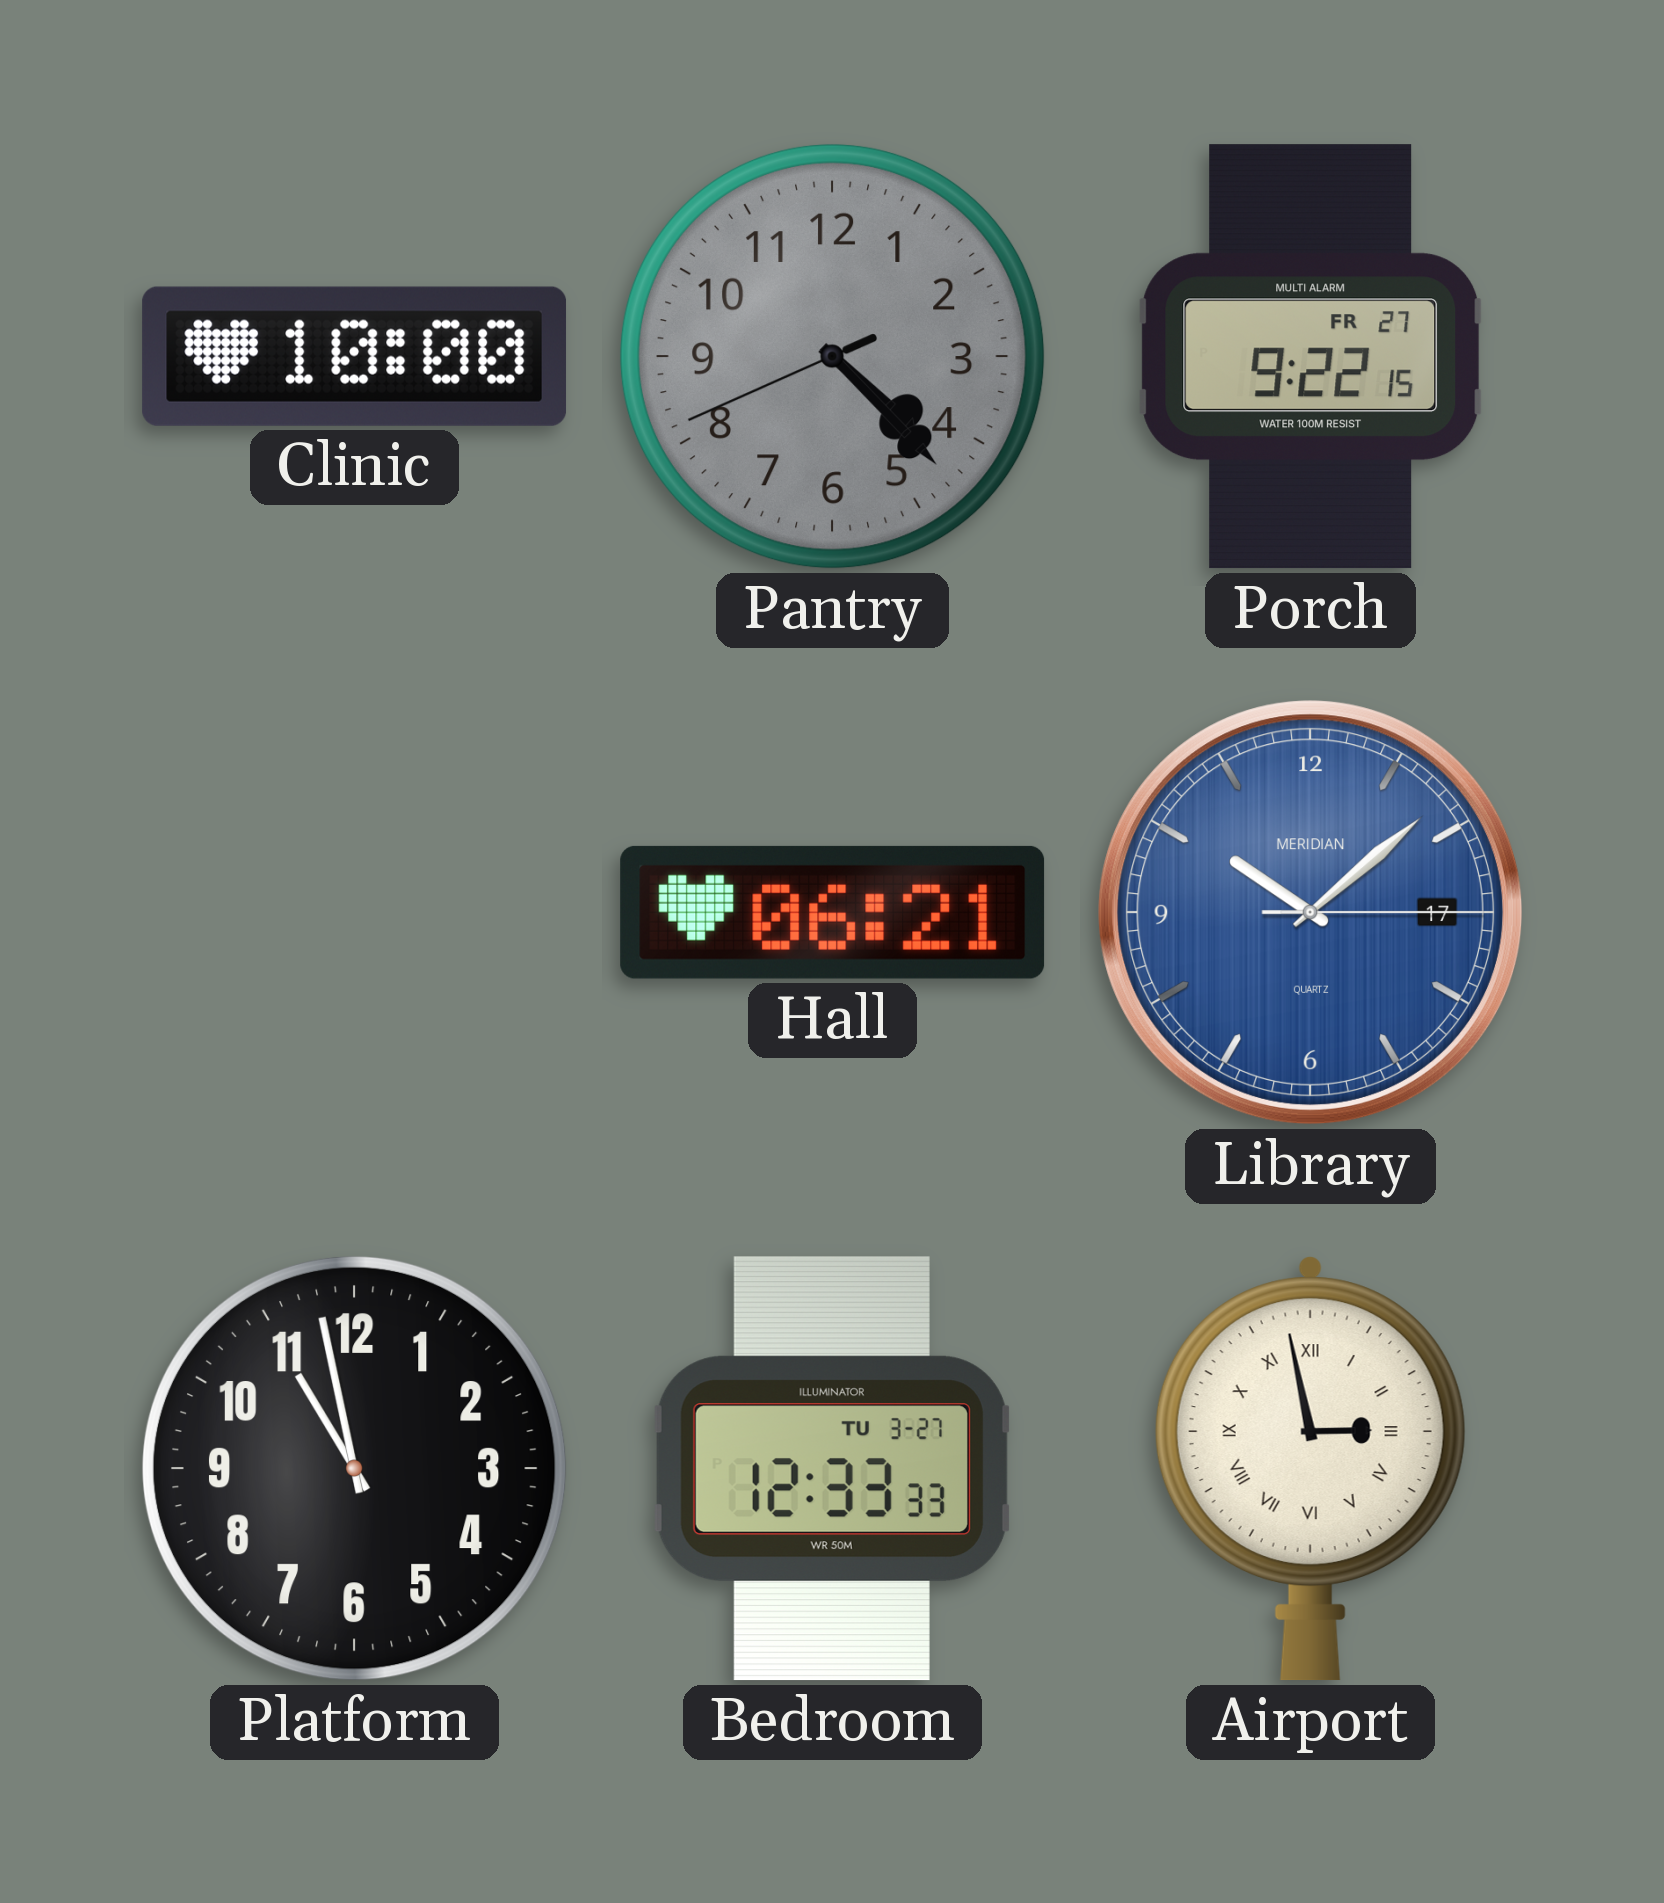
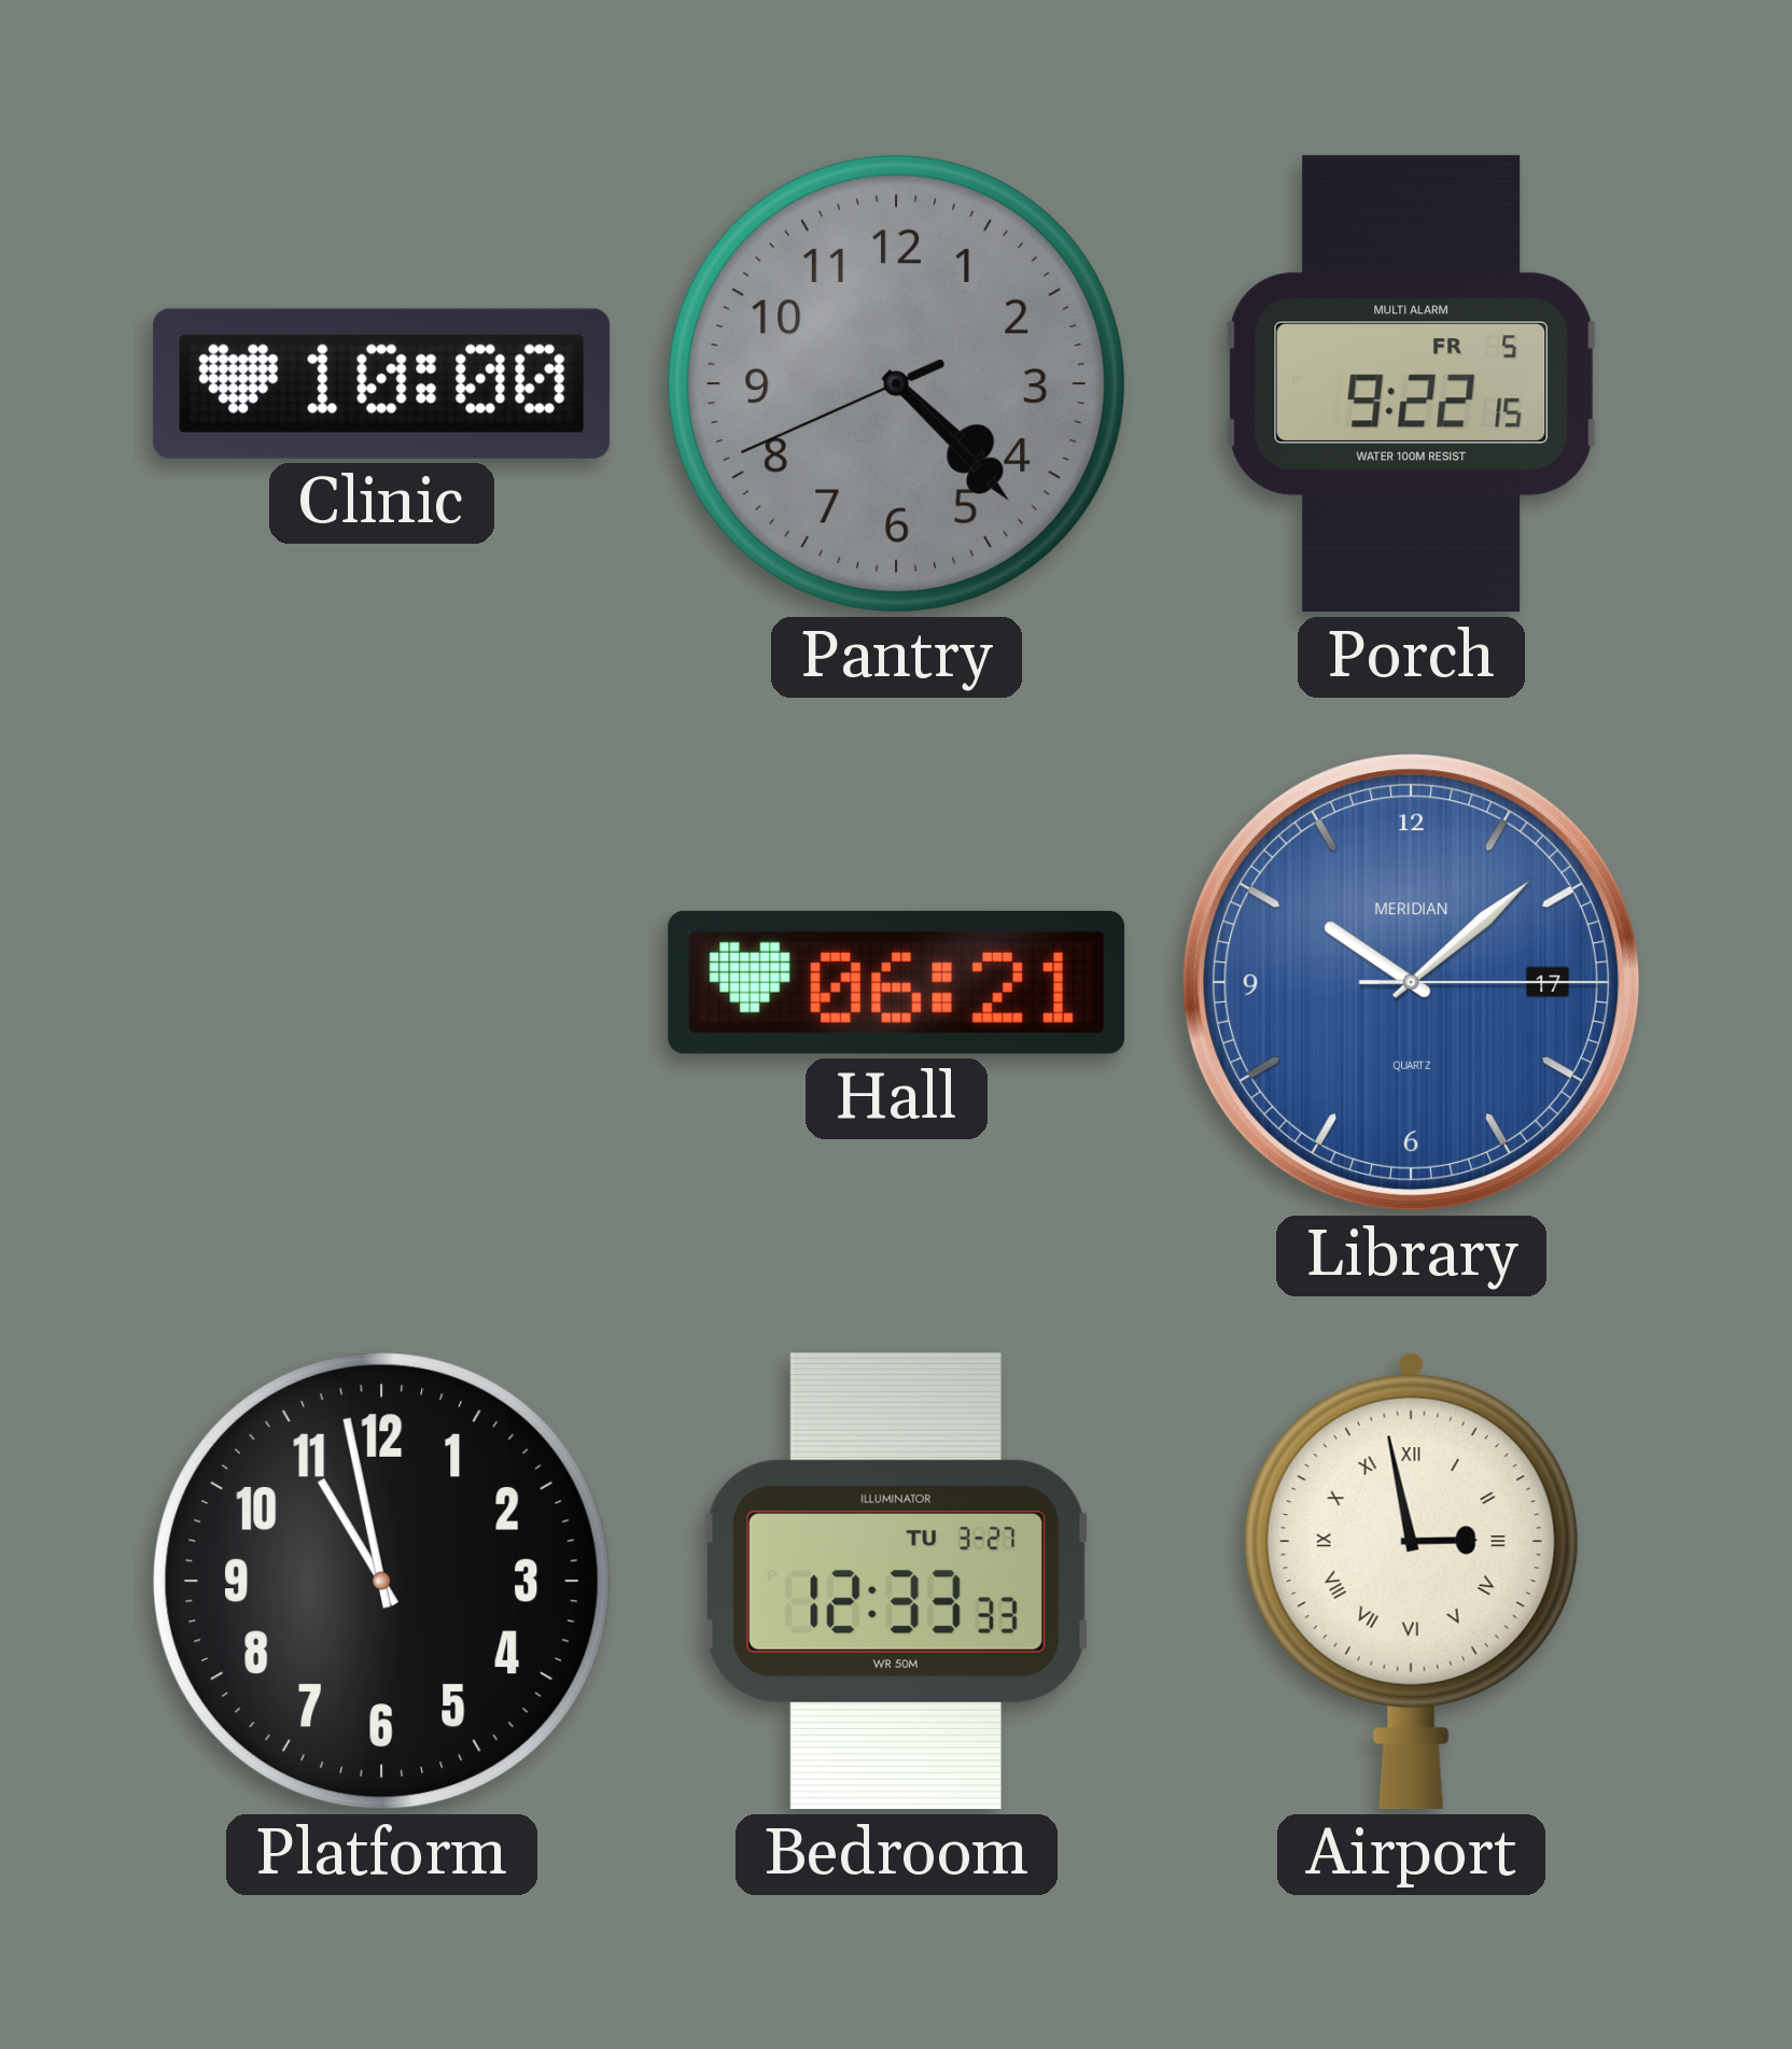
Porch date: FR 27 -> FR 5 (1412, 384)
